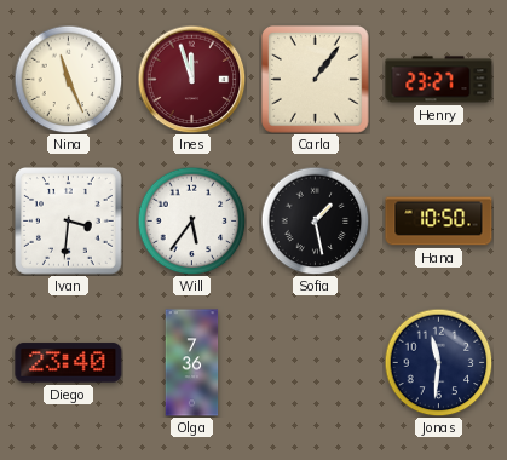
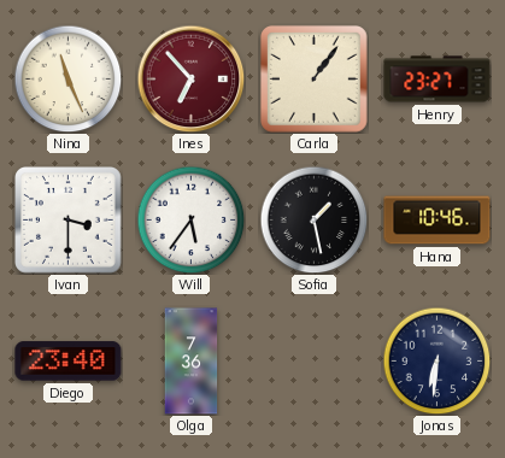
Ines: 11:57 -> 6:53 (190, 78)
Ivan: 3:31 -> 3:30 (69, 221)
Hana: 10:50 -> 10:46 (438, 221)
Jonas: 11:31 -> 6:31 (436, 360)
